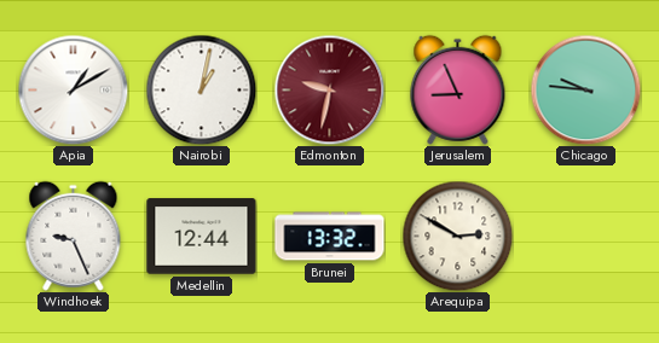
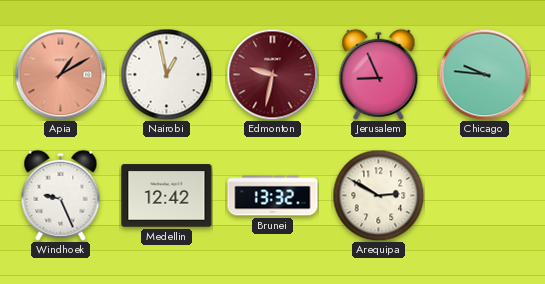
Apia dial: white -> salmon (60, 74)
Nairobi: 1:02 -> 12:58 (166, 74)
Medellin: 12:44 -> 12:42 (167, 196)
